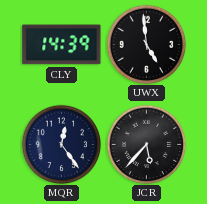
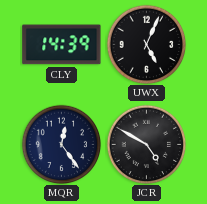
UWX: 4:59 -> 5:04 (146, 44)
JCR: 5:37 -> 4:50 (146, 144)
